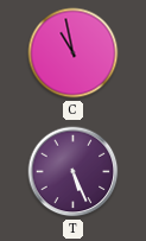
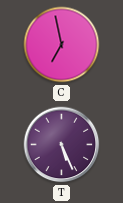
C: 10:58 -> 6:58 (62, 45)
